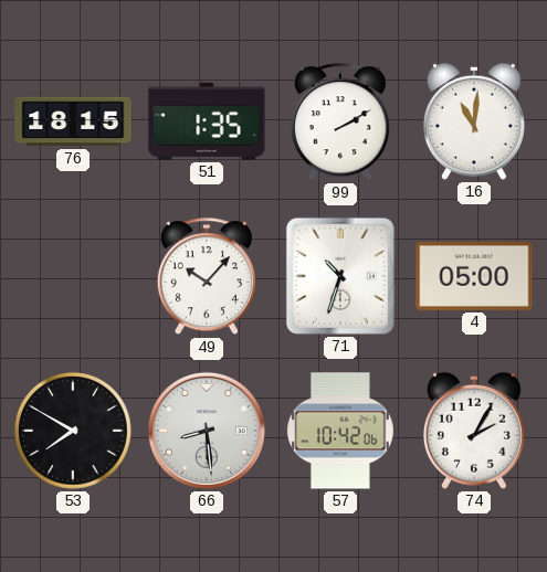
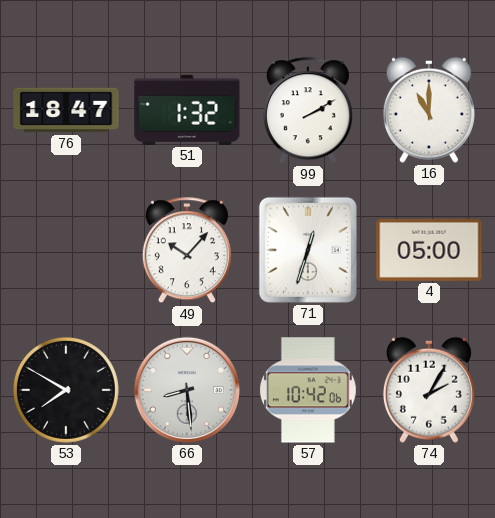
76: 18:15 -> 18:47 (66, 110)
51: 1:35 -> 1:32 (187, 110)
16: 11:01 -> 11:00 (429, 110)
71: 10:33 -> 12:33 (308, 250)
